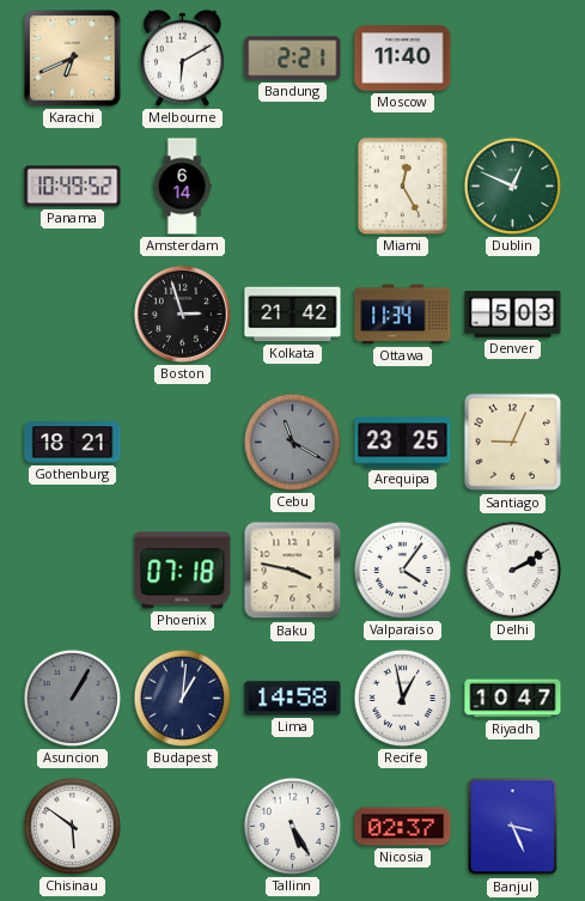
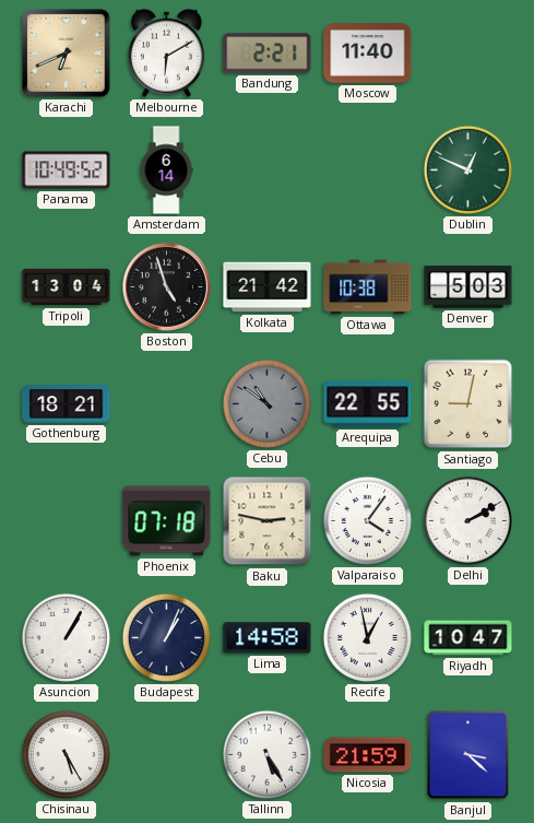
Miami: 12:25 -> none (402, 185)
Tripoli: none -> 13:04 (67, 287)
Boston: 2:57 -> 4:57 (166, 286)
Ottawa: 11:34 -> 10:38 (368, 287)
Cebu: 11:20 -> 10:51 (266, 403)
Arequipa: 23:25 -> 22:55 (368, 404)
Santiago: 9:04 -> 9:02 (468, 404)
Baku: 3:47 -> 2:47 (268, 521)
Asuncion dial: grey -> white (66, 637)
Budapest: 1:01 -> 1:04 (166, 637)
Chisinau: 5:51 -> 5:25 (66, 754)
Nicosia: 02:37 -> 21:59 (368, 755)
Banjul: 3:26 -> 3:22 (468, 755)
